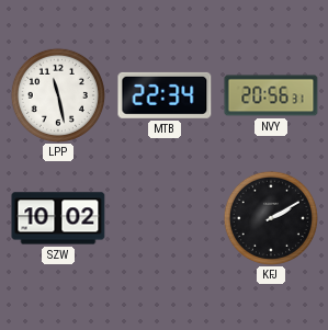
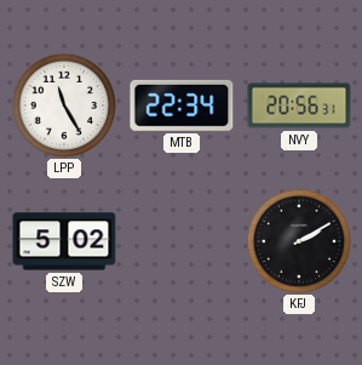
LPP: 11:28 -> 11:25 (64, 105)
SZW: 10:02 -> 5:02 (64, 241)
